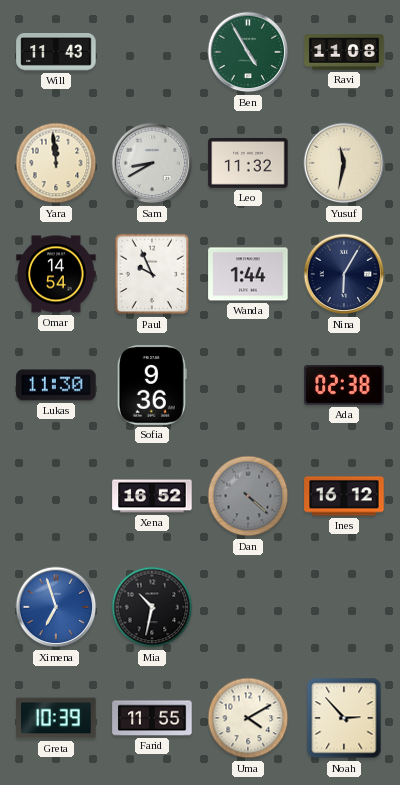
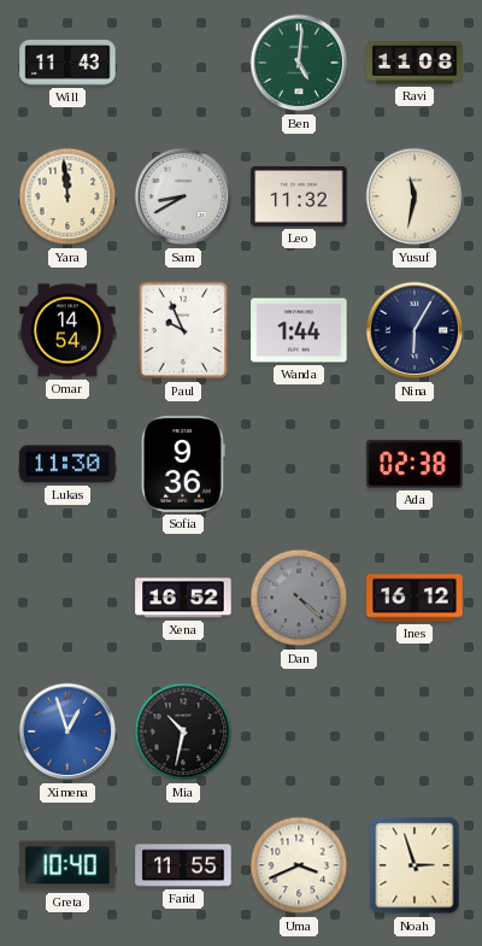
Ben: 4:55 -> 5:01 (299, 63)
Ximena: 6:57 -> 12:57 (67, 731)
Greta: 10:39 -> 10:40 (67, 865)
Uma: 4:10 -> 3:41 (299, 865)
Noah: 2:53 -> 2:57 (415, 865)
